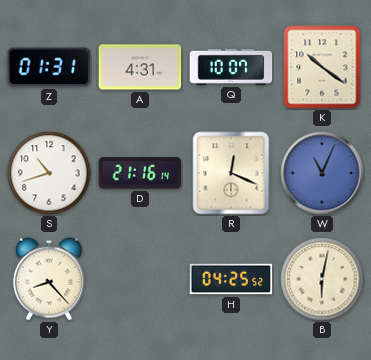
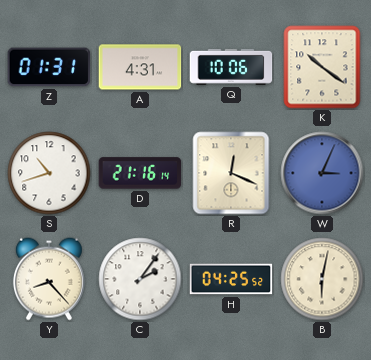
Q: 10:07 -> 10:06 (231, 67)
W: 11:04 -> 3:04 (322, 173)
C: none -> 2:06 (140, 279)
